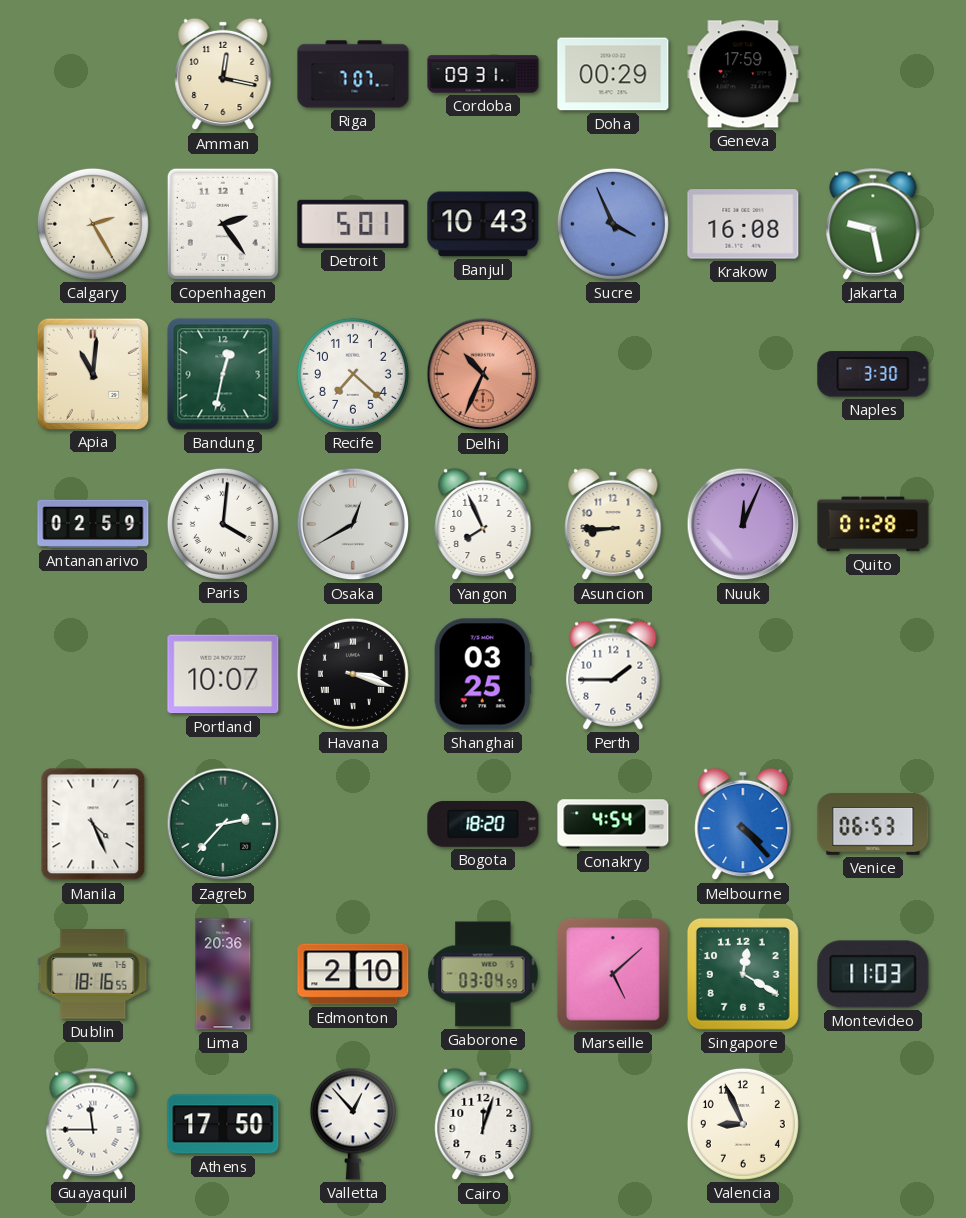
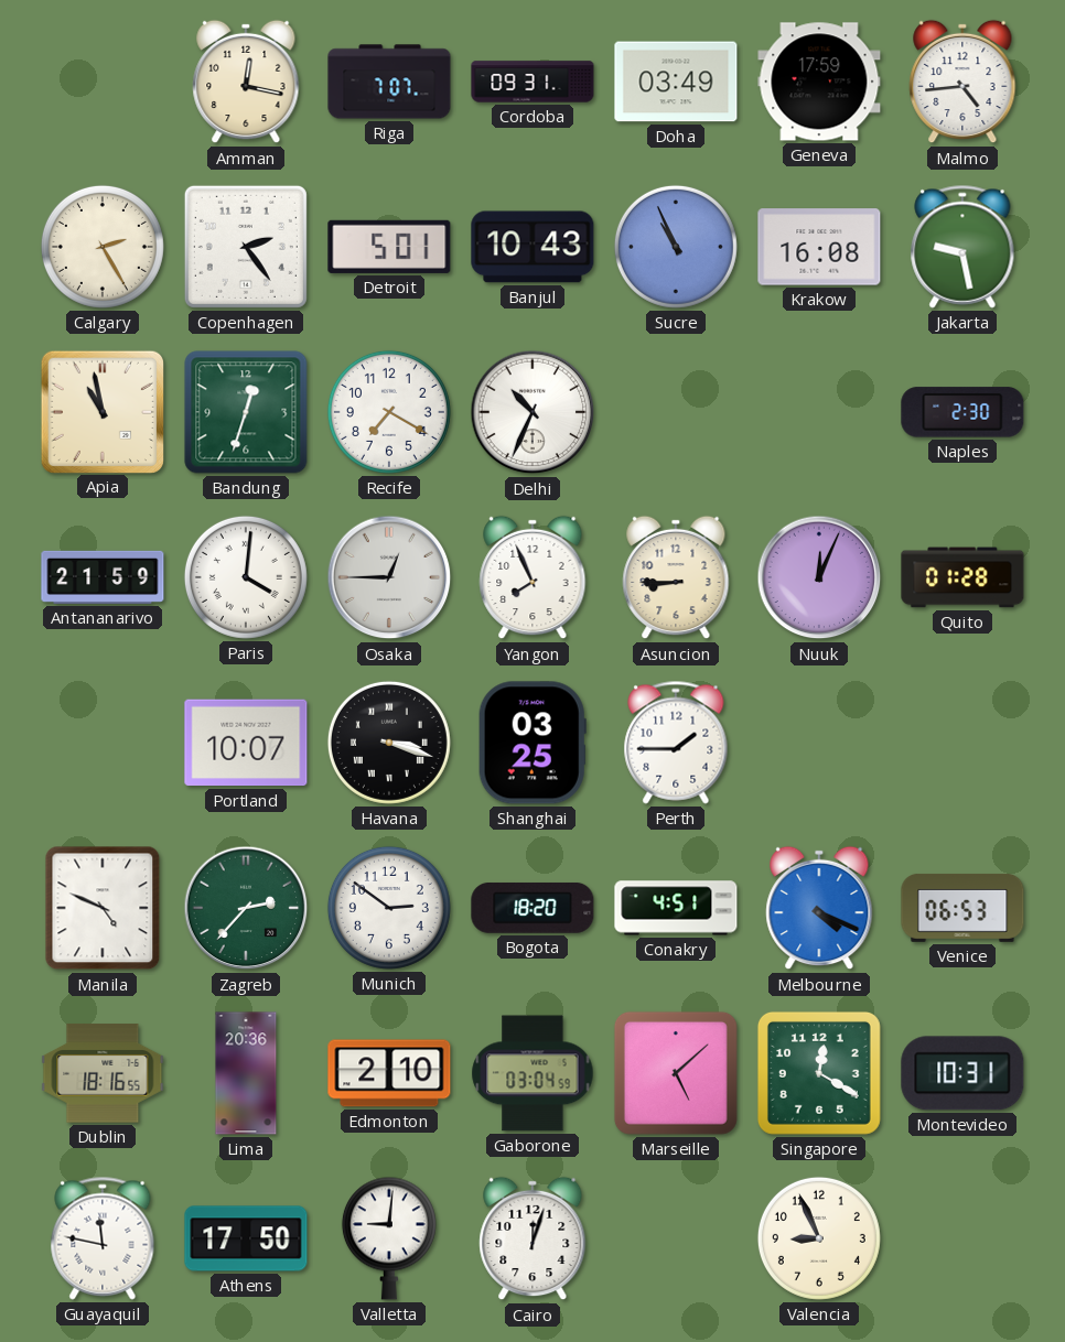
Doha: 00:29 -> 03:49 (676, 82)
Malmo: none -> 4:44 (962, 82)
Sucre: 3:56 -> 10:56 (676, 247)
Apia: 11:01 -> 10:58 (101, 411)
Bandung: 12:32 -> 12:33 (246, 412)
Recife: 7:22 -> 7:20 (389, 412)
Delhi dial: salmon -> white (532, 412)
Naples: 3:30 -> 2:30 (962, 412)
Antananarivo: 02:59 -> 21:59 (103, 577)
Osaka: 12:40 -> 12:45 (389, 577)
Manila: 4:26 -> 4:49 (103, 908)
Munich: none -> 2:51 (389, 908)
Conakry: 4:54 -> 4:51 (676, 908)
Melbourne: 4:23 -> 4:19 (819, 908)
Montevideo: 11:03 -> 10:31 (962, 1073)
Guayaquil: 11:45 -> 11:47 (103, 1238)
Valletta: 12:53 -> 9:01 (389, 1238)
